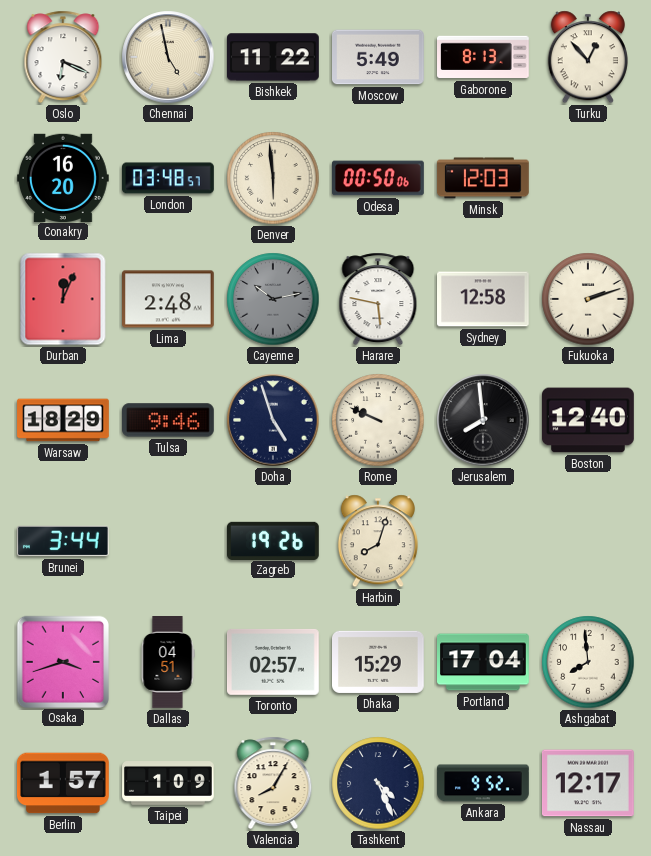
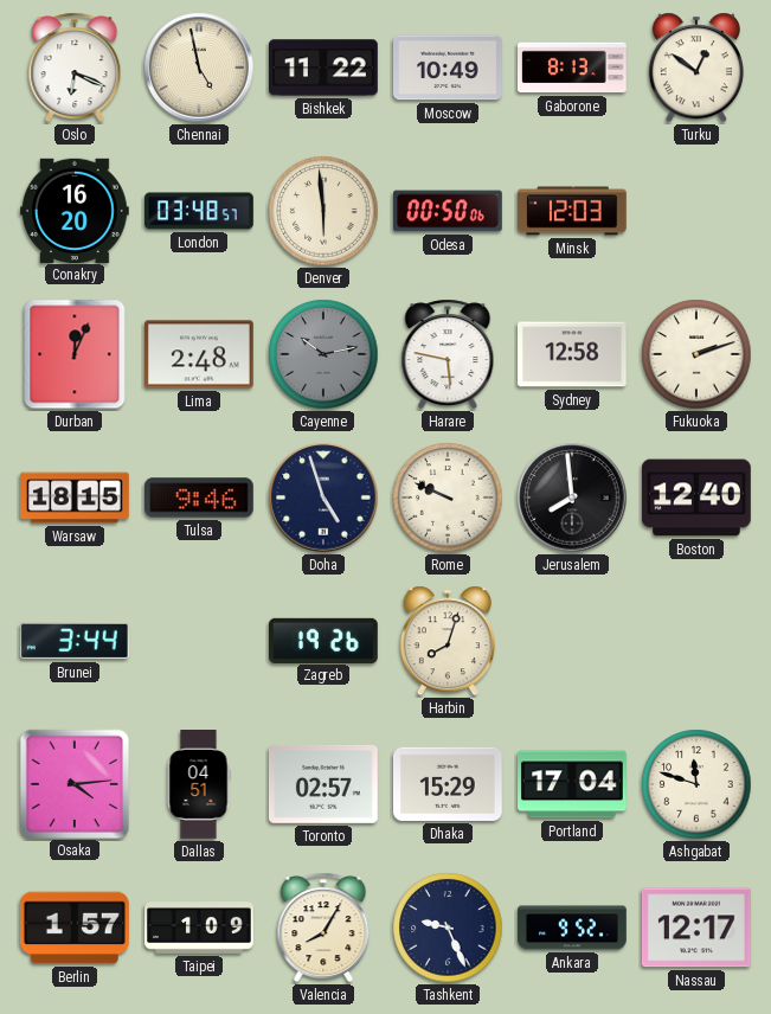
Moscow: 5:49 -> 10:49 (449, 68)
Turku: 12:53 -> 12:51 (696, 68)
Warsaw: 18:29 -> 18:15 (75, 498)
Osaka: 3:42 -> 4:14 (73, 783)
Ashgabat: 7:59 -> 11:48 (696, 784)
Tashkent: 4:26 -> 9:26 (448, 928)
